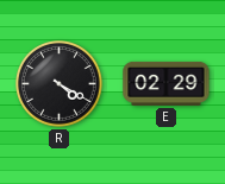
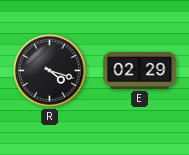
R: 4:20 -> 4:18 (50, 71)
